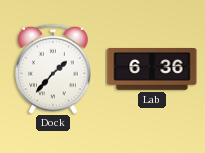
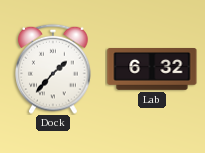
Lab: 6:36 -> 6:32 (152, 70)
